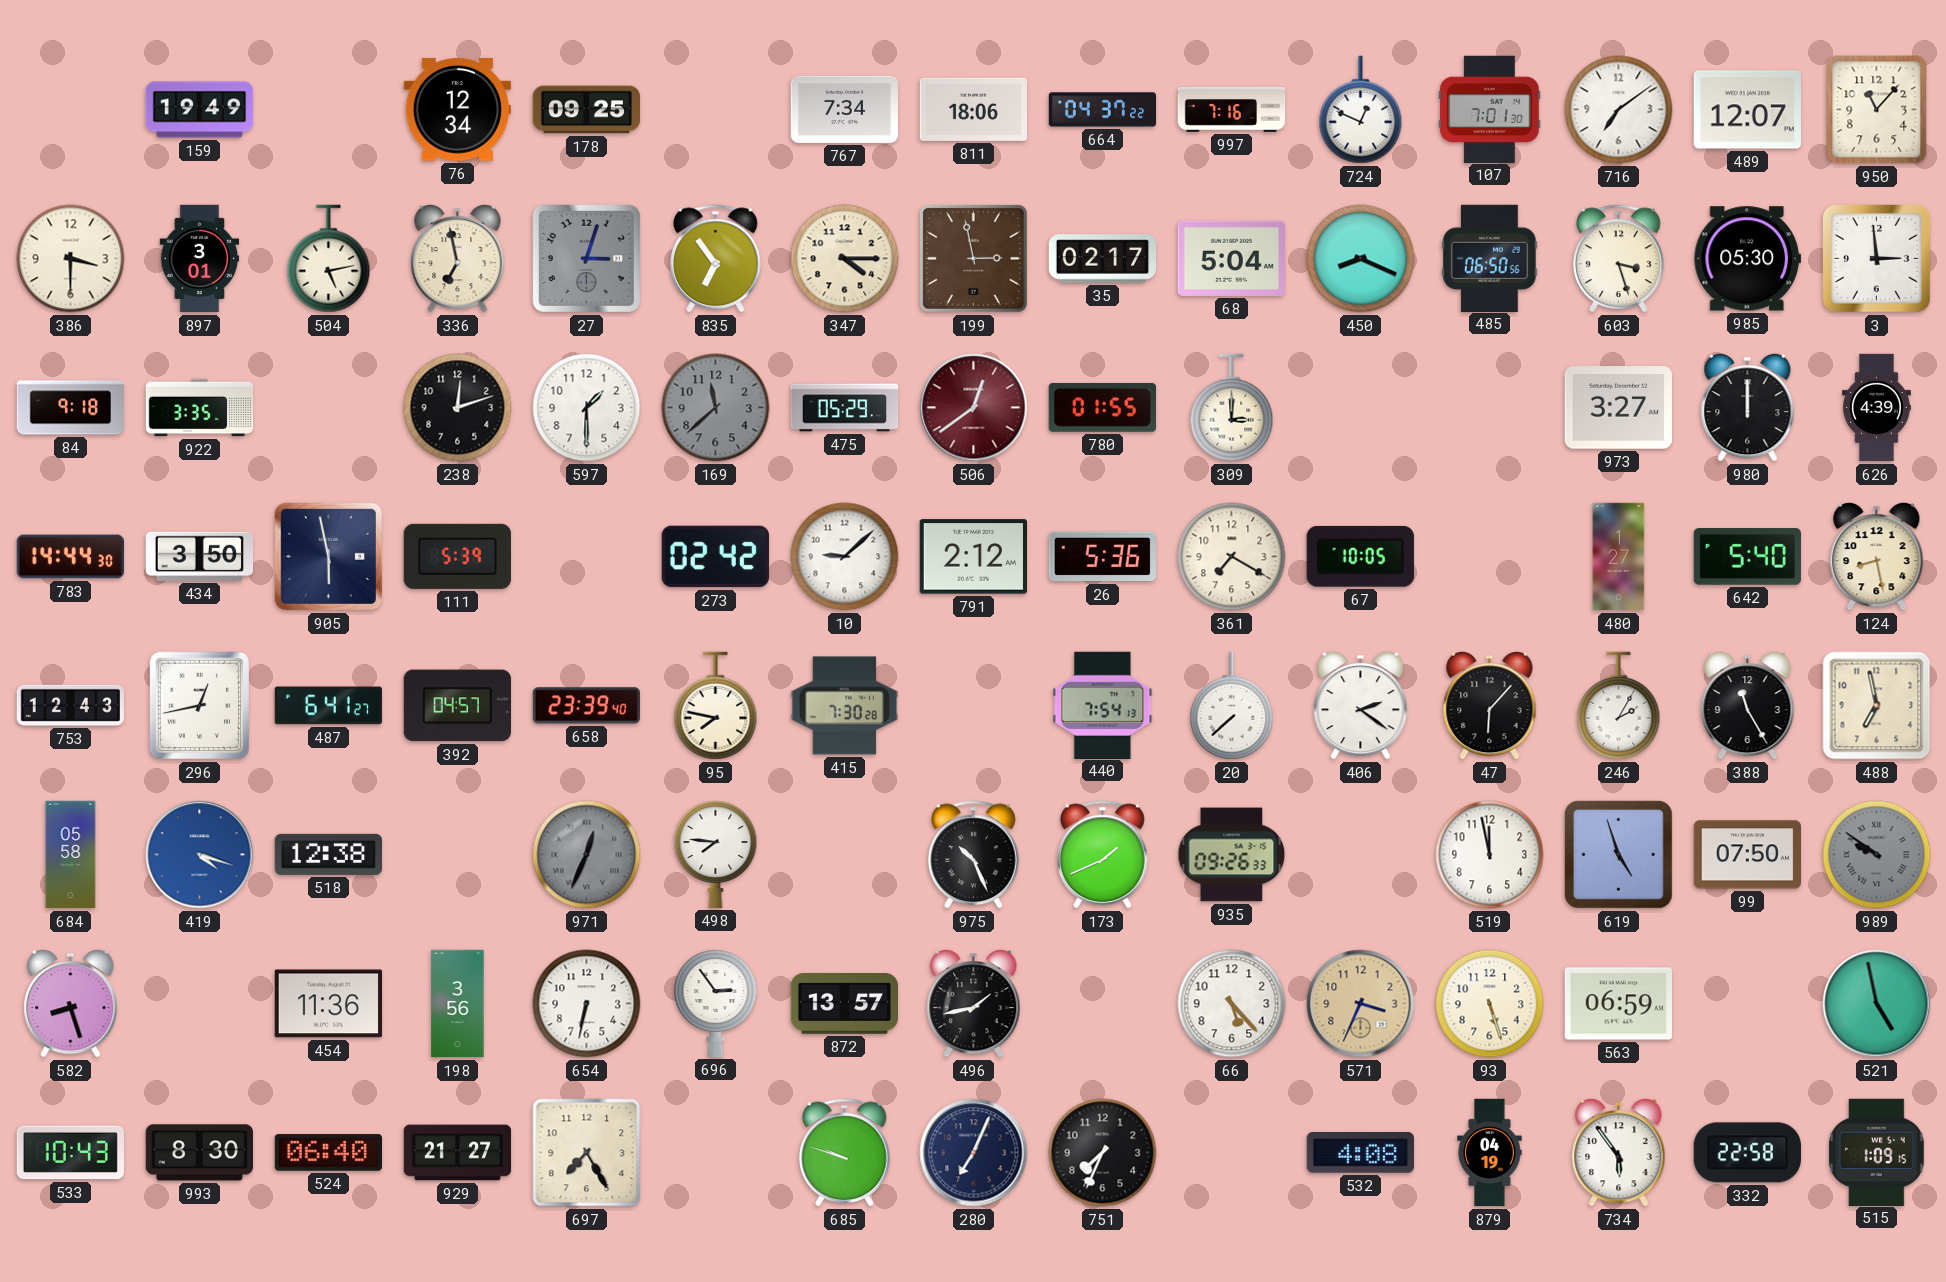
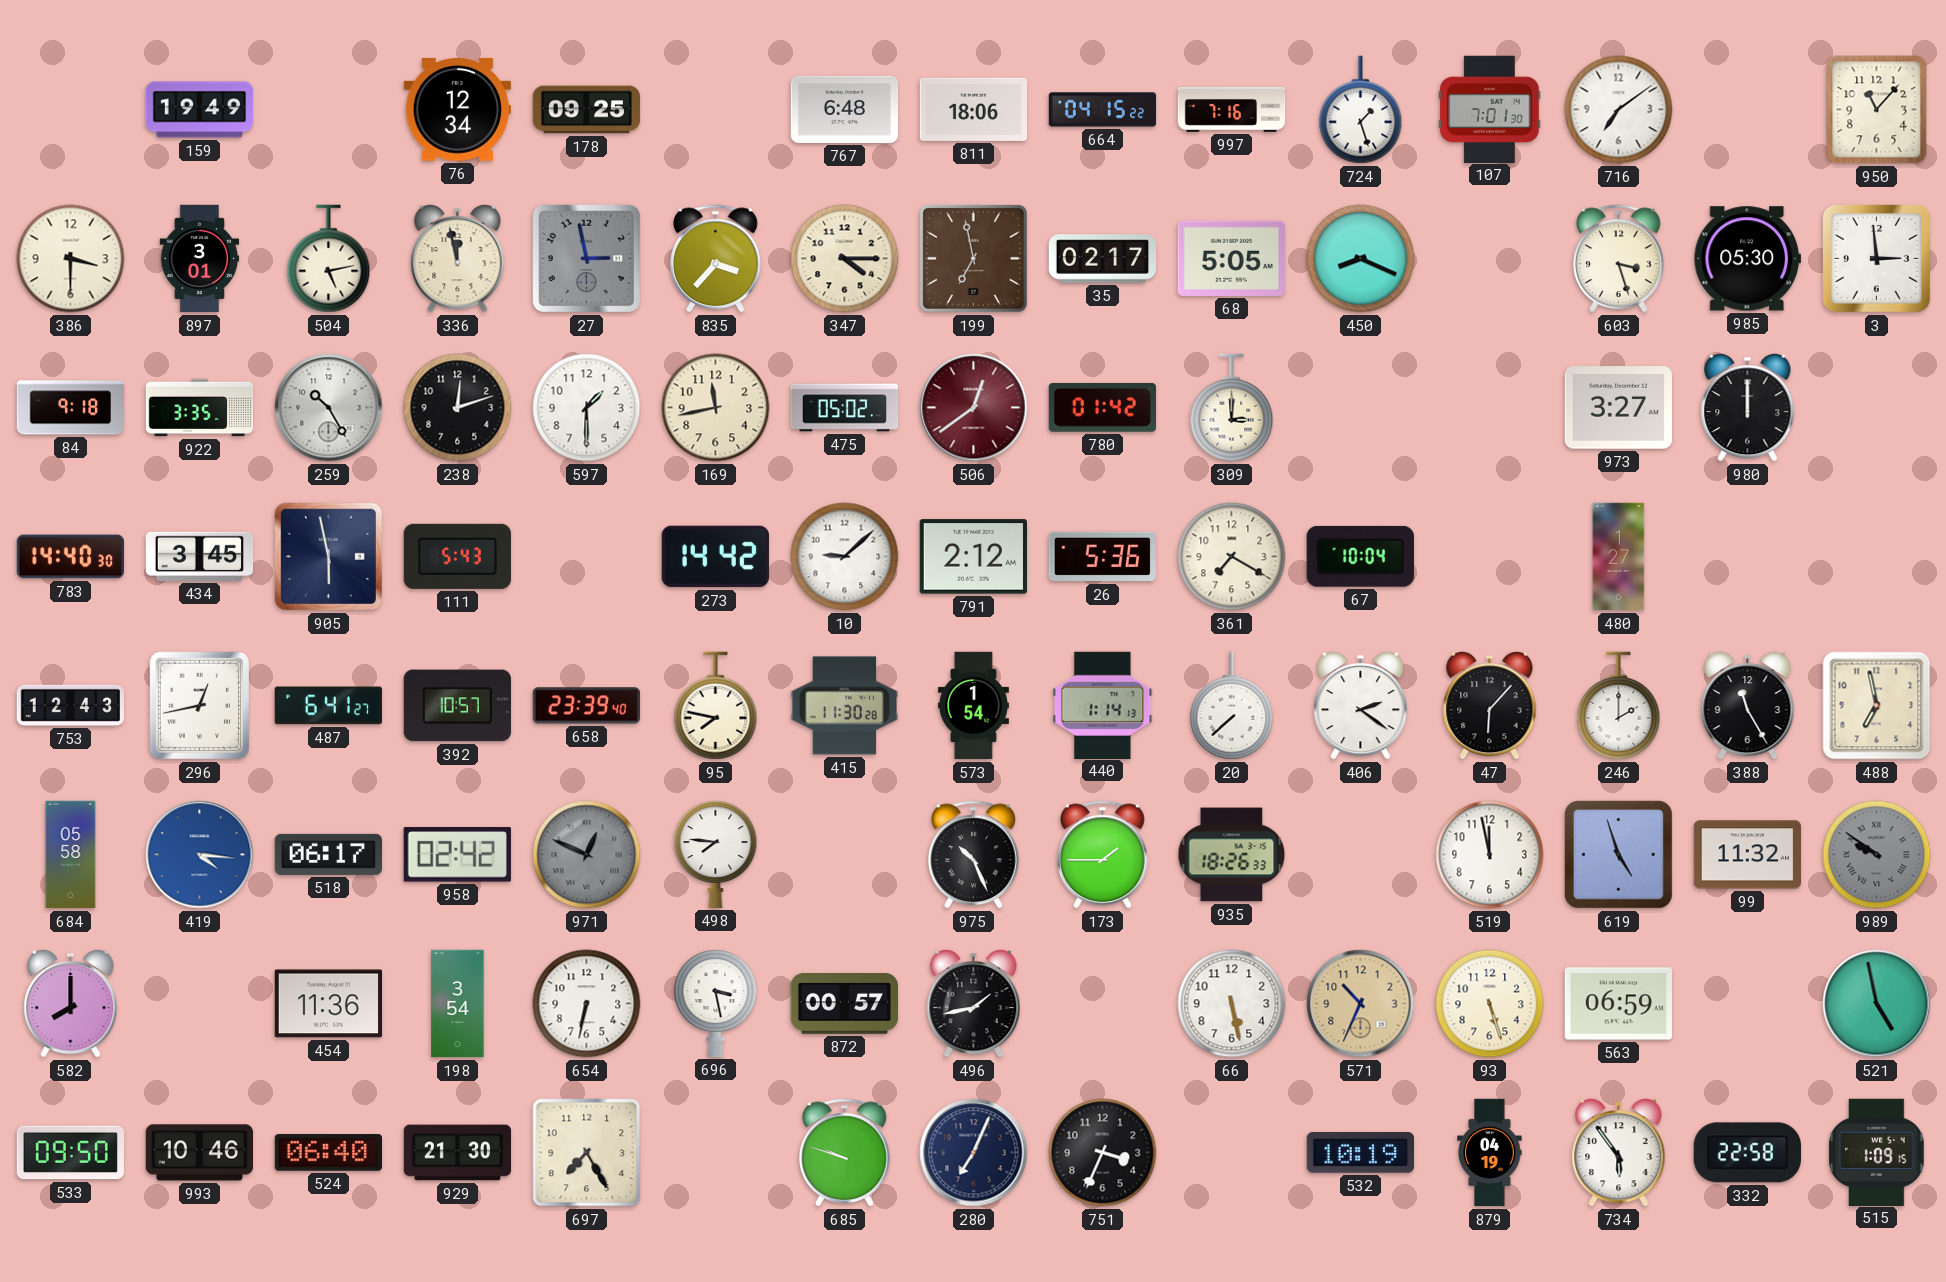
767: 7:34 -> 6:48 (844, 109)
664: 04:37 -> 04:15 (1103, 110)
724: 12:49 -> 1:27 (1361, 110)
489: 12:07 -> none (1747, 110)
336: 6:58 -> 11:58 (458, 258)
27: 3:03 -> 2:58 (586, 258)
835: 6:54 -> 3:37 (716, 259)
199: 2:58 -> 6:58 (973, 258)
68: 5:04 -> 5:05 (1231, 258)
485: 06:50 -> none (1490, 258)
259: none -> 10:25 (329, 408)
169: 11:38 -> 11:43 (716, 408)
169 dial: grey -> cream (716, 408)
475: 05:29 -> 05:02 (845, 408)
780: 01:55 -> 01:42 (1102, 407)
626: 4:39 -> none (1877, 408)
783: 14:44 -> 14:40 (71, 557)
434: 3:50 -> 3:45 (200, 556)
111: 5:39 -> 5:43 (457, 556)
273: 02:42 -> 14:42 (715, 557)
67: 10:05 -> 10:04 (1360, 556)
642: 5:40 -> none (1747, 557)
124: 8:28 -> none (1877, 556)
392: 04:57 -> 10:57 (457, 706)
415: 7:30 -> 11:30 (845, 706)
573: none -> 1:54 (973, 706)
440: 7:54 -> 1:14 (1103, 705)
246: 2:05 -> 2:00 (1619, 706)
419: 4:18 -> 4:16 (200, 855)
518: 12:38 -> 06:17 (328, 854)
958: none -> 02:42 (457, 855)
971: 12:34 -> 12:49 (587, 855)
173: 1:41 -> 1:45 (1103, 855)
935: 09:26 -> 18:26 (1232, 855)
99: 07:50 -> 11:32 (1747, 855)
582: 8:27 -> 8:00 (71, 1003)
198: 3:56 -> 3:54 (458, 1004)
696: 2:54 -> 3:28 (716, 1003)
872: 13:57 -> 00:57 (845, 1004)
66: 5:23 -> 5:28 (1232, 1004)
571: 3:34 -> 10:34 (1361, 1004)
533: 10:43 -> 09:50 (70, 1153)
993: 8:30 -> 10:46 (200, 1153)
929: 21:27 -> 21:30 (458, 1153)
751: 7:34 -> 3:34 (1103, 1153)
532: 4:08 -> 10:19 (1360, 1153)
